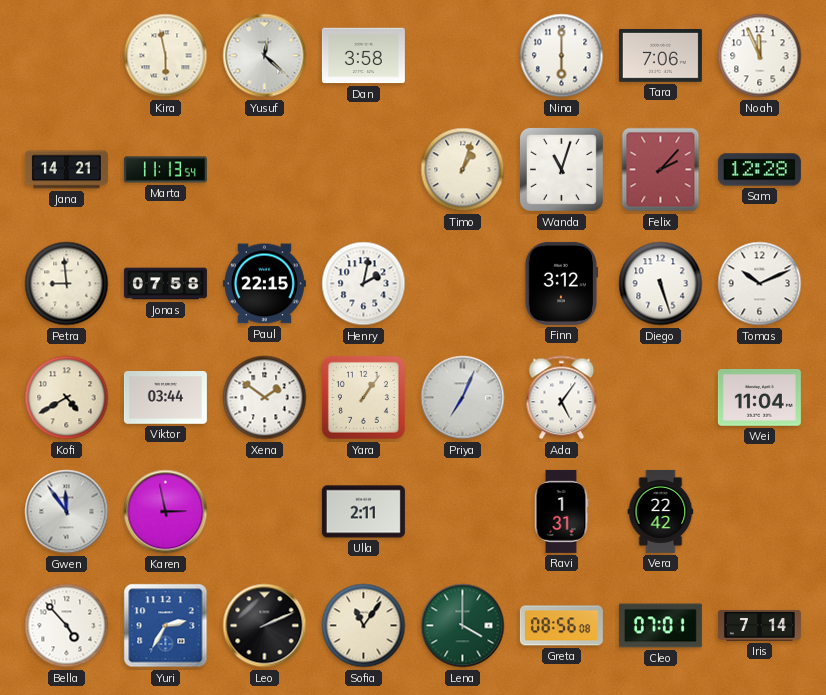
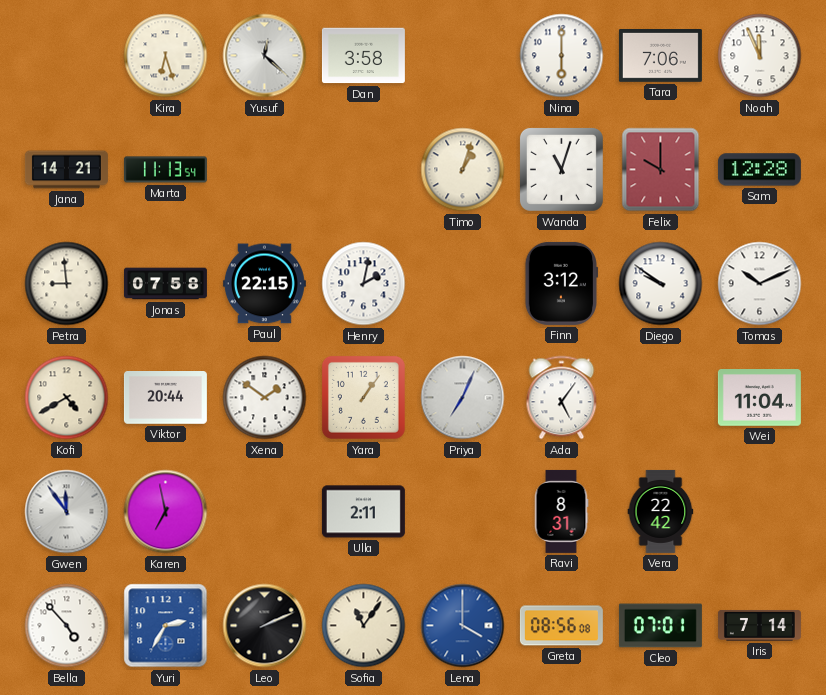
Kira: 5:58 -> 6:27 (166, 56)
Felix: 2:07 -> 10:00 (661, 170)
Diego: 5:27 -> 9:51 (661, 284)
Viktor: 03:44 -> 20:44 (165, 398)
Karen: 2:58 -> 6:58 (166, 512)
Ravi: 1:31 -> 8:31 (561, 511)
Lena dial: green -> blue (463, 626)
